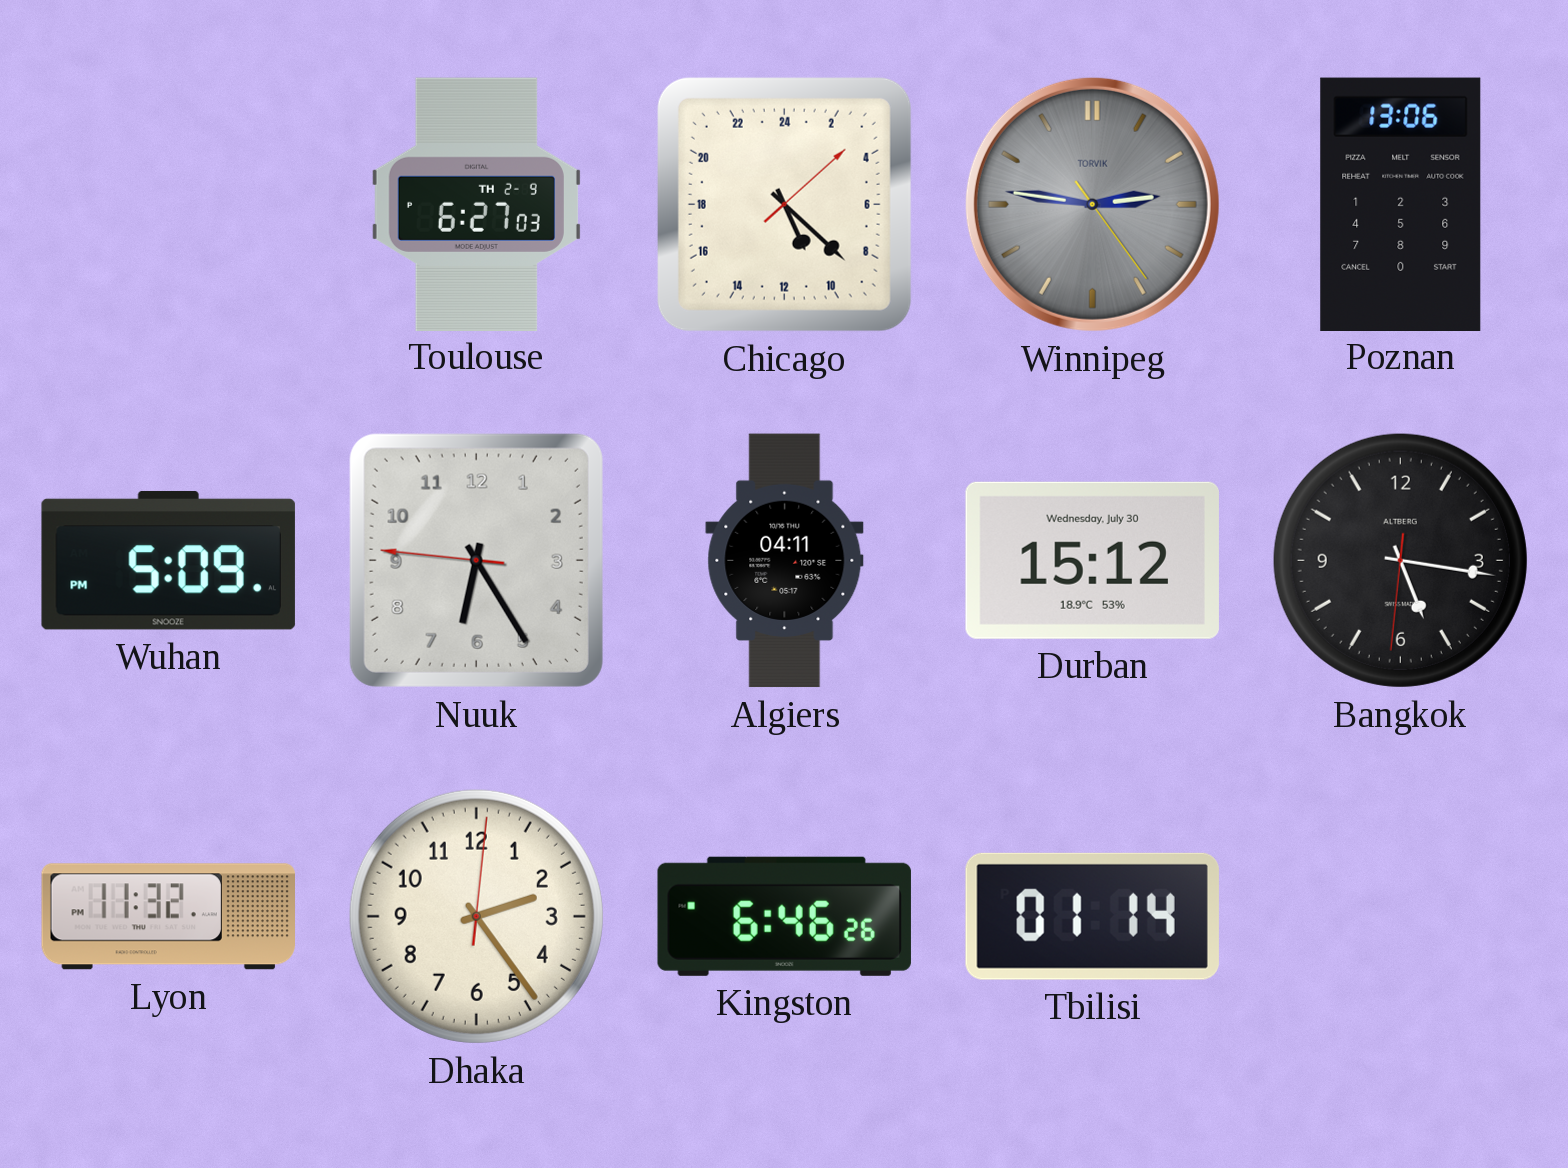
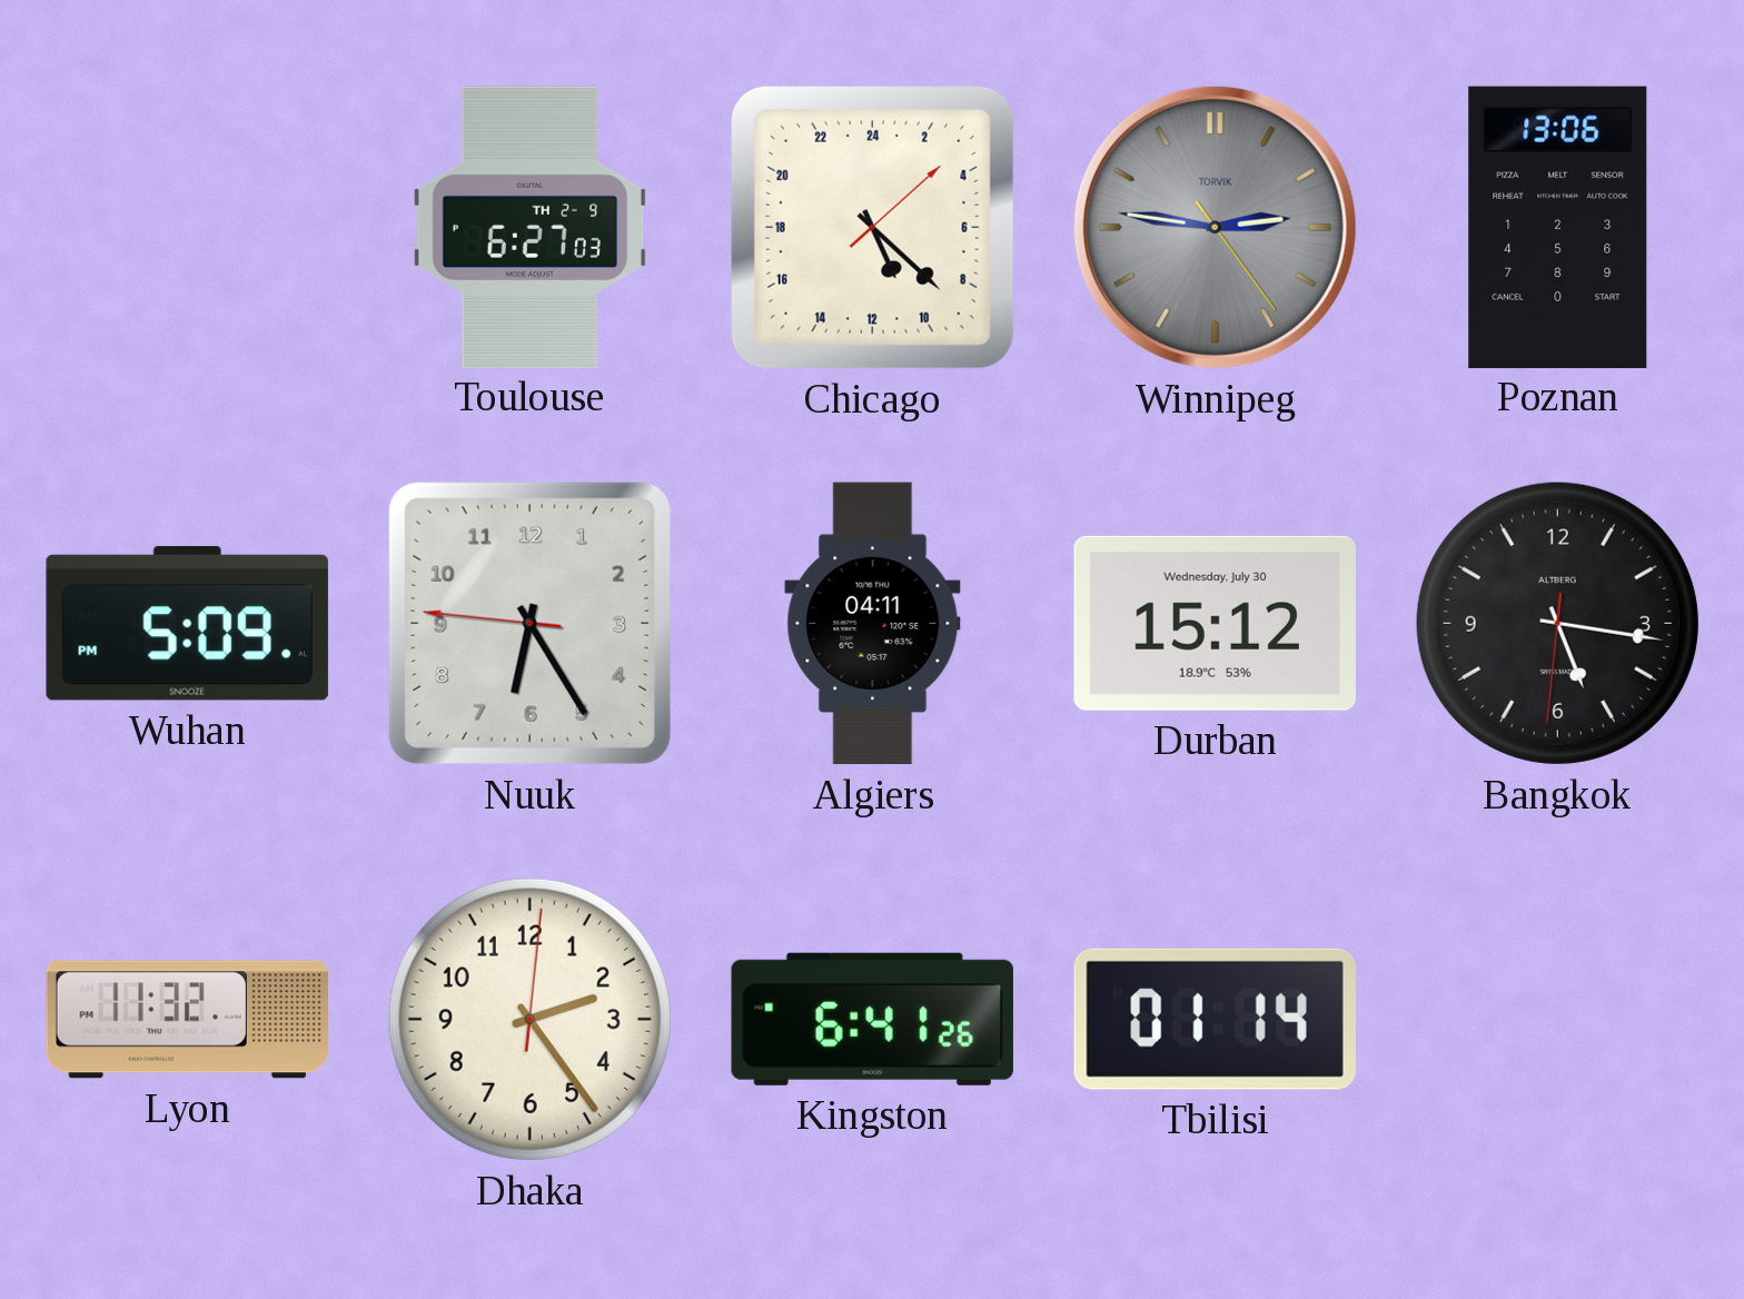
Kingston: 6:46 -> 6:41 (872, 1019)
